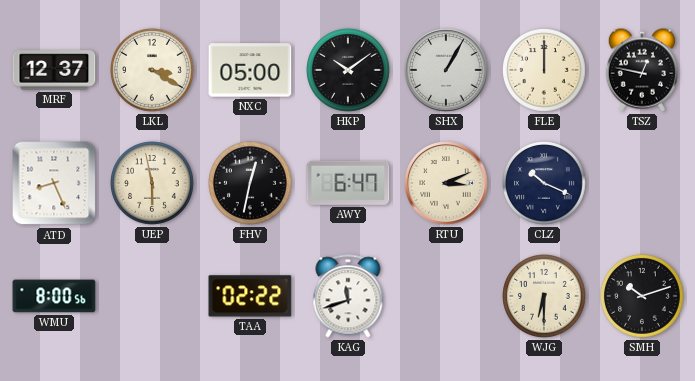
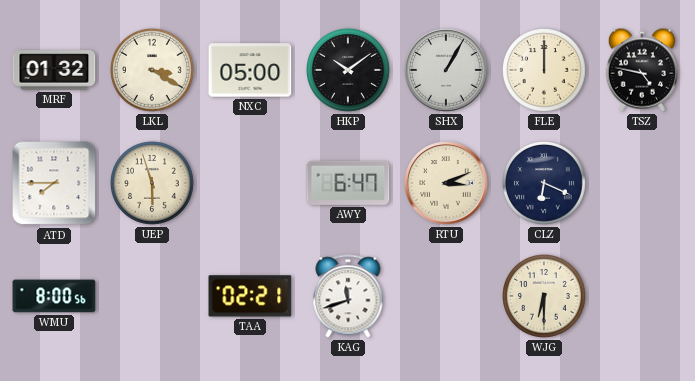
MRF: 12:37 -> 01:32 (54, 70)
TSZ: 12:47 -> 4:47 (642, 70)
ATD: 8:26 -> 7:45 (54, 183)
UEP: 5:58 -> 5:57 (153, 184)
FHV: 12:32 -> none (251, 184)
CLZ: 10:19 -> 6:19 (545, 184)
TAA: 02:22 -> 02:21 (250, 296)
SMH: 10:12 -> none (643, 297)
